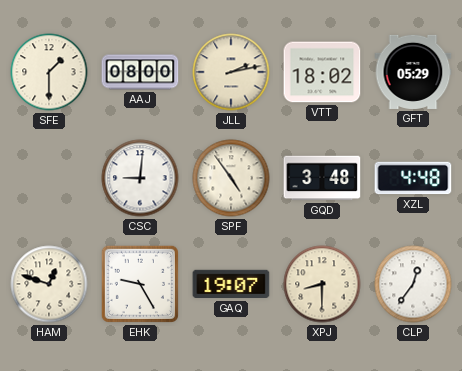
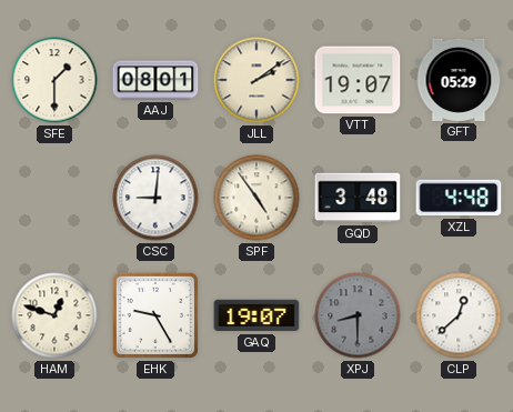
AAJ: 08:00 -> 08:01 (155, 80)
JLL: 2:13 -> 2:09 (256, 80)
VTT: 18:02 -> 19:07 (358, 80)
XPJ dial: cream -> grey (358, 315)
CLP: 12:36 -> 12:38 (459, 315)
